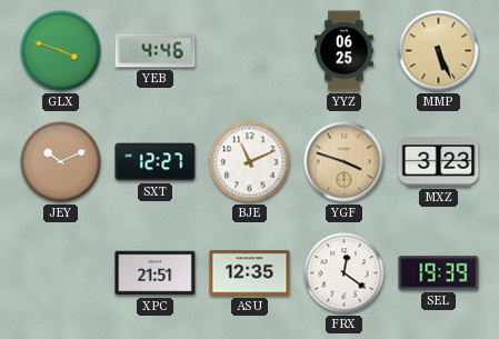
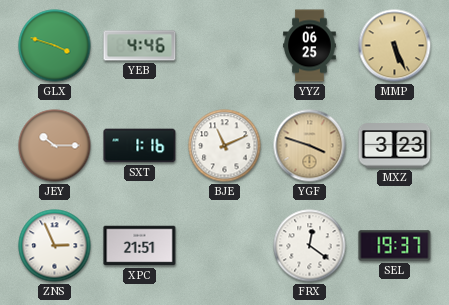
JEY: 10:11 -> 10:15 (55, 146)
SXT: 12:27 -> 1:16 (140, 146)
ZNS: none -> 2:56 (55, 246)
ASU: 12:35 -> none (250, 273)
SEL: 19:39 -> 19:37 (395, 246)
